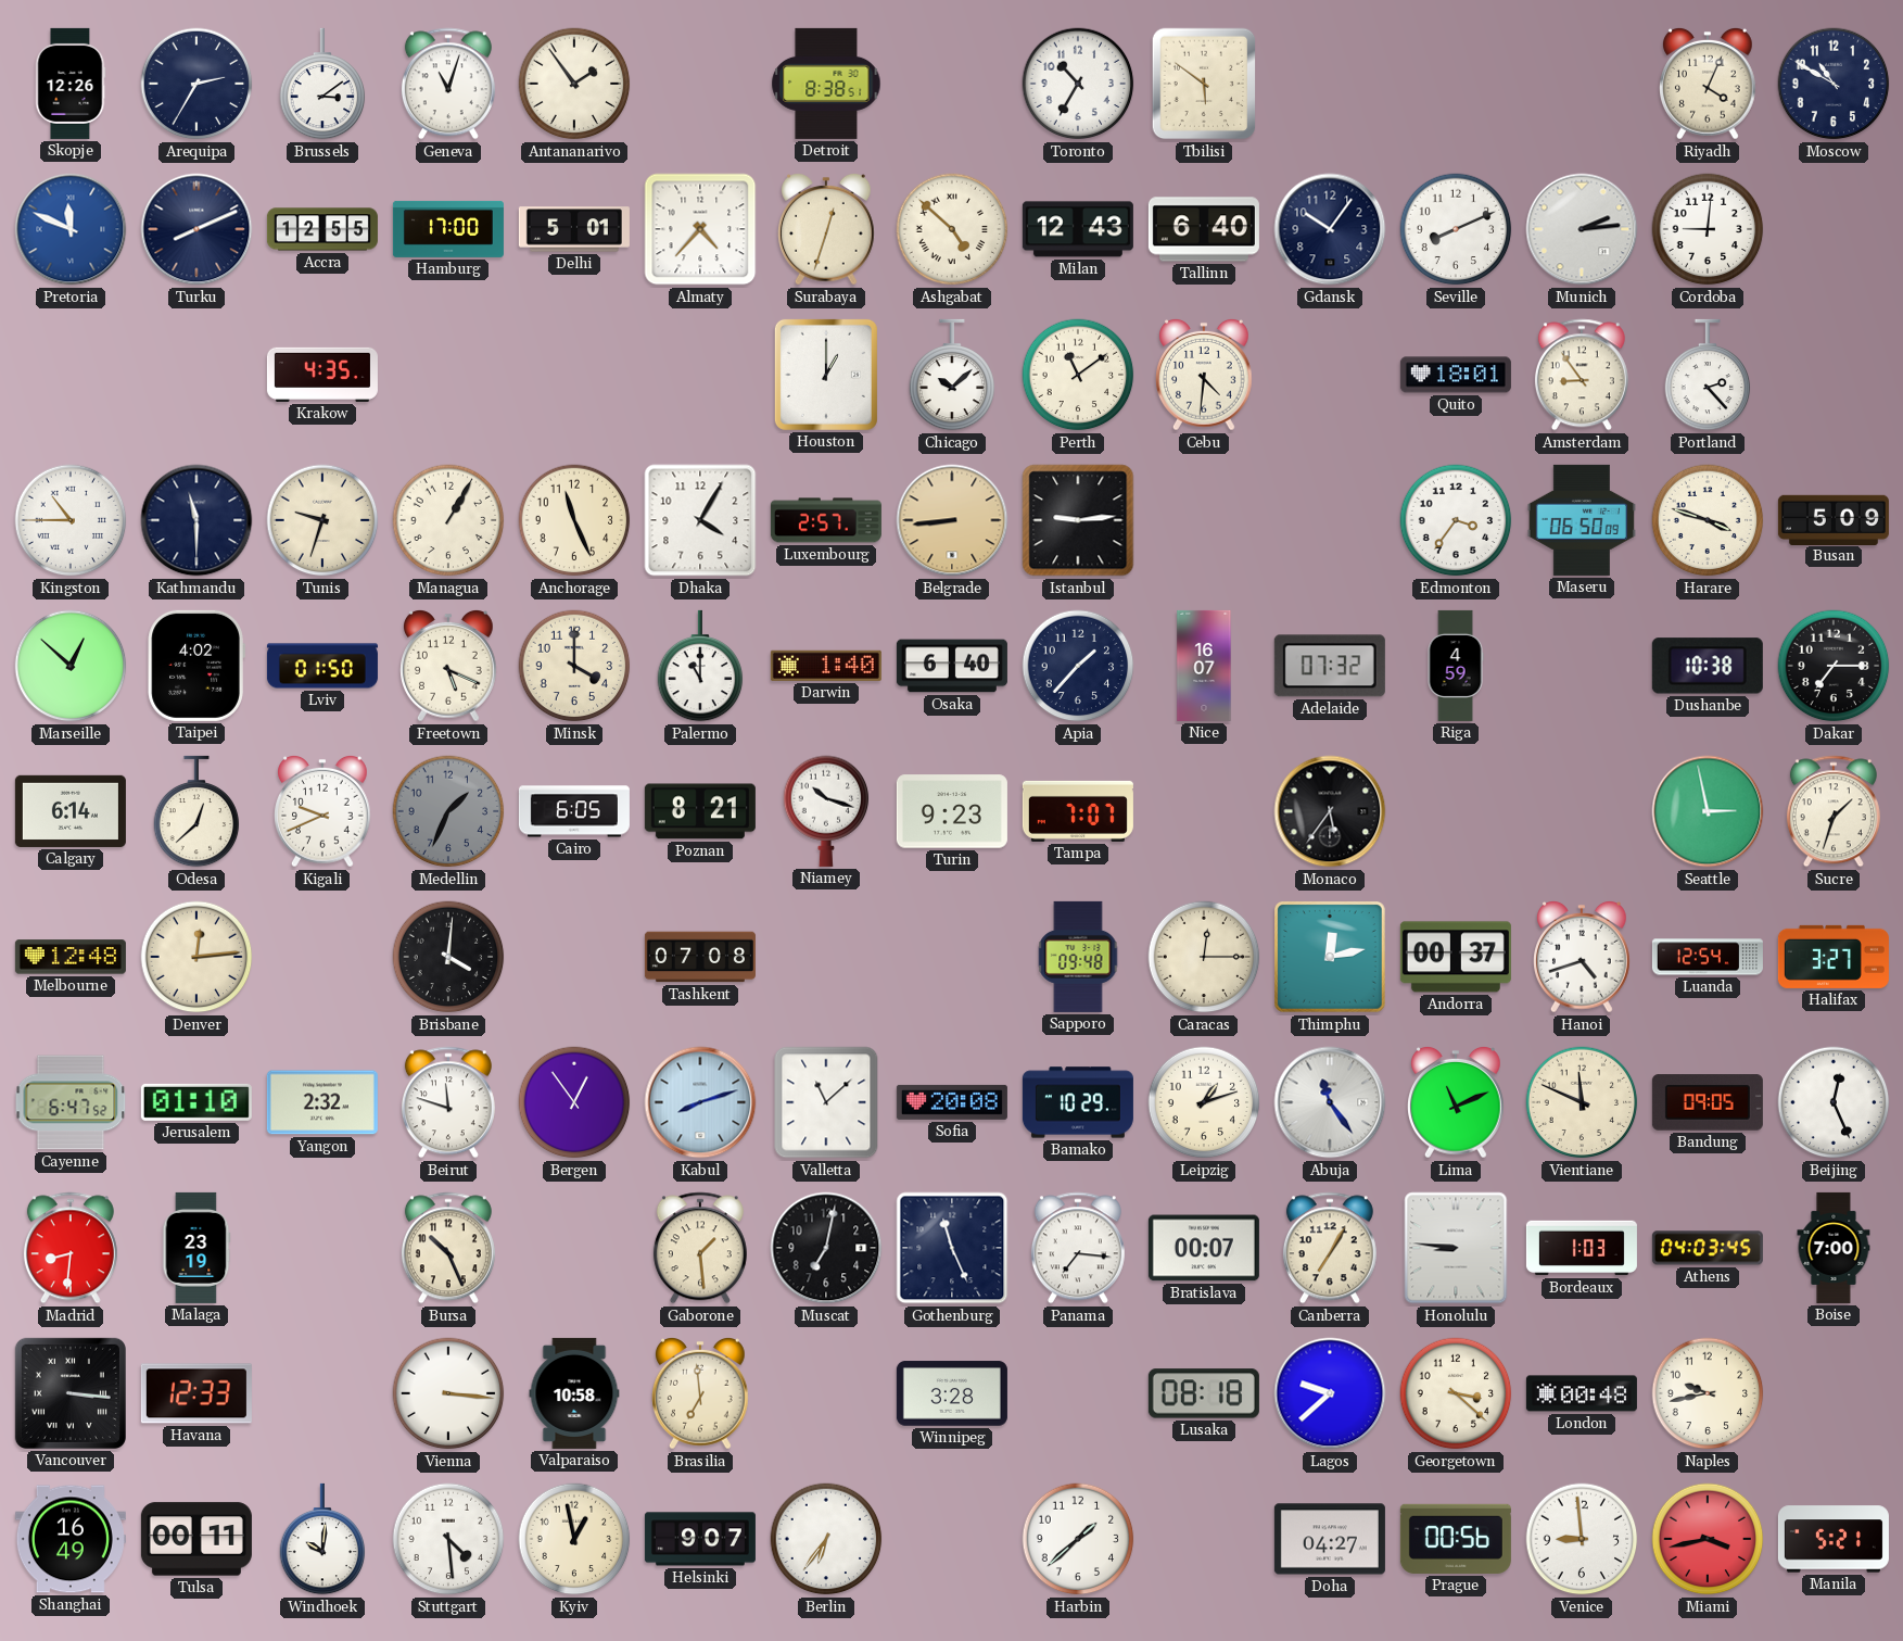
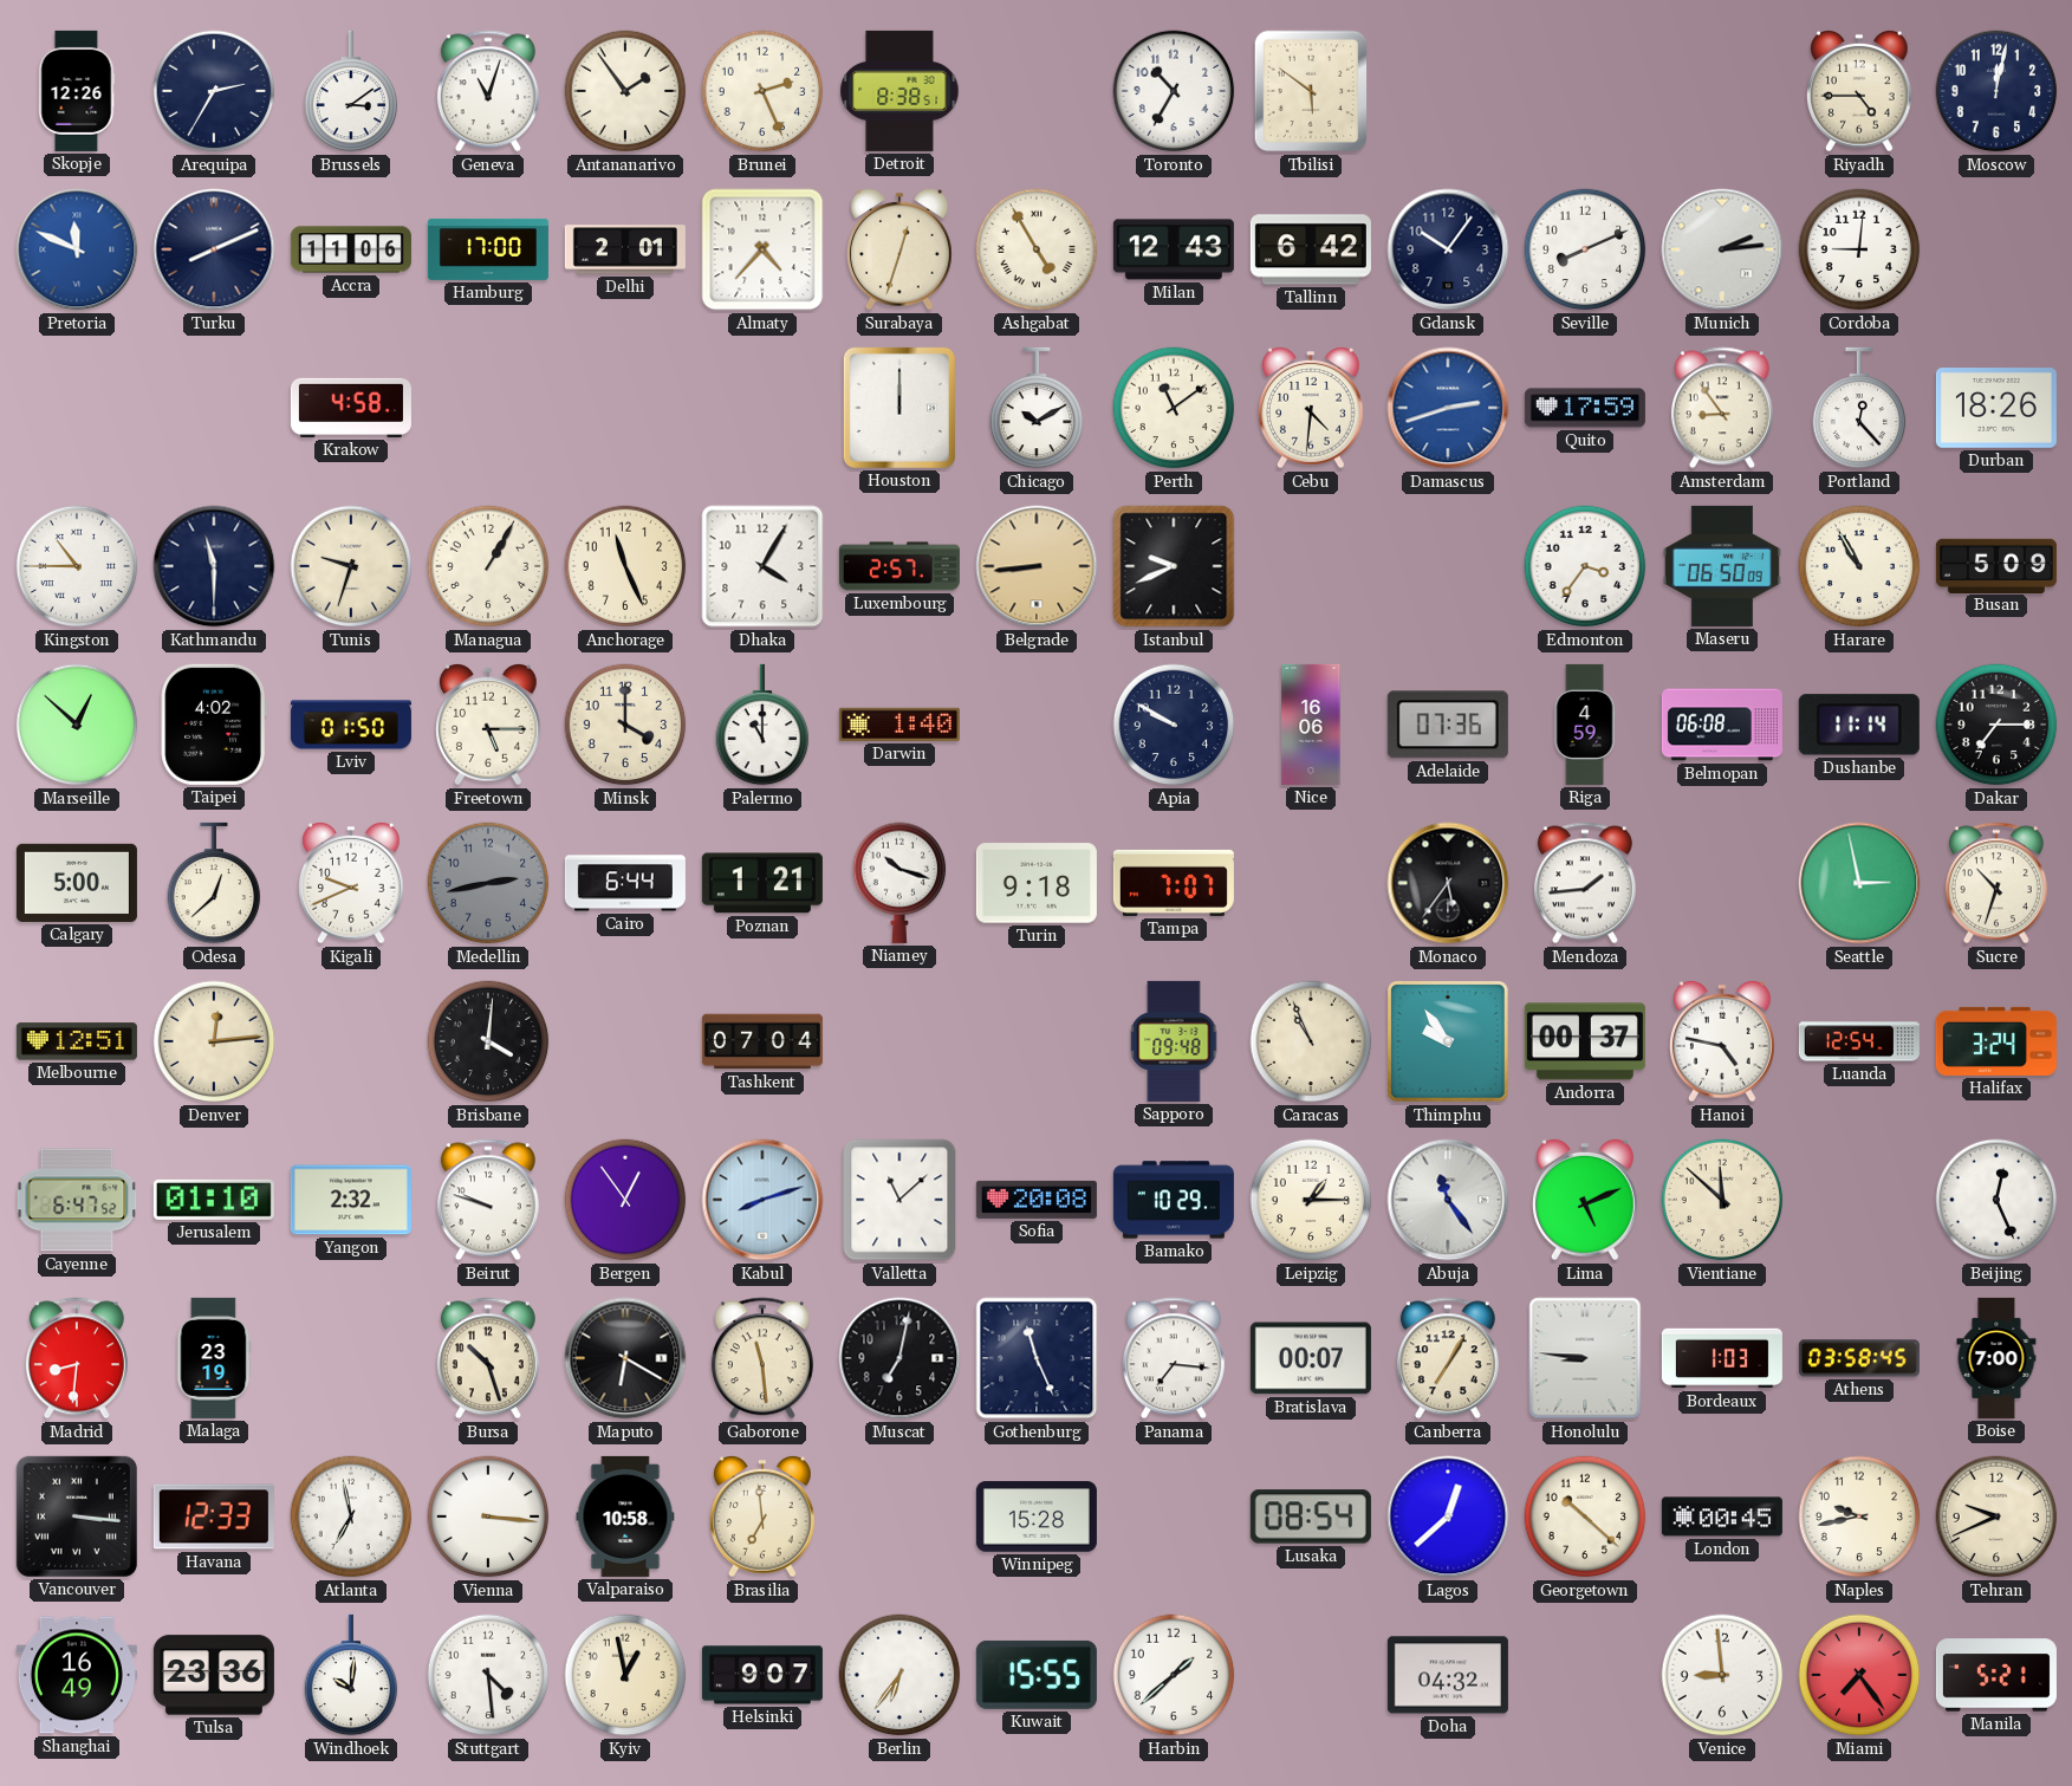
Brunei: none -> 2:26 (762, 91)
Riyadh: 4:04 -> 4:45 (1860, 91)
Moscow: 10:50 -> 12:02 (1996, 91)
Accra: 12:55 -> 11:06 (351, 249)
Delhi: 5:01 -> 2:01 (625, 249)
Ashgabat: 4:52 -> 4:55 (1037, 249)
Tallinn: 6:40 -> 6:42 (1311, 249)
Krakow: 4:35 -> 4:58 (351, 408)
Houston: 1:00 -> 12:00 (899, 408)
Chicago: 10:08 -> 10:10 (1037, 408)
Damascus: none -> 2:42 (1448, 408)
Quito: 18:01 -> 17:59 (1585, 408)
Portland: 2:23 -> 12:23 (1859, 408)
Durban: none -> 18:26 (1996, 409)
Istanbul: 9:14 -> 9:41 (1174, 566)
Harare: 3:48 -> 10:55 (1859, 566)
Freetown: 5:19 -> 5:15 (489, 725)
Osaka: 6:40 -> none (952, 666)
Apia: 1:37 -> 9:50 (1174, 725)
Nice: 16:07 -> 16:06 (1311, 725)
Adelaide: 07:32 -> 07:36 (1448, 725)
Belmopan: none -> 06:08 (1722, 725)
Dushanbe: 10:38 -> 11:14 (1859, 725)
Calgary: 6:14 -> 5:00 (77, 883)
Medellin: 1:34 -> 2:43 (488, 883)
Cairo: 6:05 -> 6:44 (625, 883)
Poznan: 8:21 -> 1:21 (762, 883)
Turin: 9:23 -> 9:18 (1037, 883)
Mendoza: none -> 1:44 (1585, 883)
Sucre: 1:33 -> 10:33 (1996, 883)
Melbourne: 12:48 -> 12:51 (77, 1041)
Tashkent: 07:08 -> 07:04 (762, 1041)
Caracas: 12:15 -> 10:56 (1311, 1041)
Thimphu: 12:13 -> 9:54 (1449, 1043)
Hanoi: 4:42 -> 4:47 (1723, 1041)
Halifax: 3:27 -> 3:24 (1996, 1041)
Beirut: 11:48 -> 9:48 (488, 1200)
Leipzig: 1:12 -> 1:15 (1311, 1200)
Lima: 11:11 -> 5:11 (1586, 1200)
Vientiane: 11:49 -> 11:52 (1722, 1200)
Bandung: 09:05 -> none (1708, 1102)
Bursa: 10:26 -> 10:27 (488, 1358)
Maputo: none -> 6:20 (625, 1358)
Gaborone: 1:29 -> 11:29 (762, 1358)
Athens: 04:03 -> 03:58 (1859, 1358)
Atlanta: none -> 6:58 (351, 1517)
Winnipeg: 3:28 -> 15:28 (1037, 1517)
Lusaka: 08:18 -> 08:54 (1311, 1517)
Lagos: 9:38 -> 12:38 (1448, 1517)
Georgetown: 3:22 -> 10:22 (1585, 1517)
London: 00:48 -> 00:45 (1722, 1517)
Tehran: none -> 9:41 (1996, 1517)
Tulsa: 00:11 -> 23:36 (214, 1675)
Kuwait: none -> 15:55 (1037, 1675)
Doha: 04:27 -> 04:32 (1448, 1675)
Prague: 00:56 -> none (1456, 1539)
Miami: 3:43 -> 7:24 (1859, 1675)
